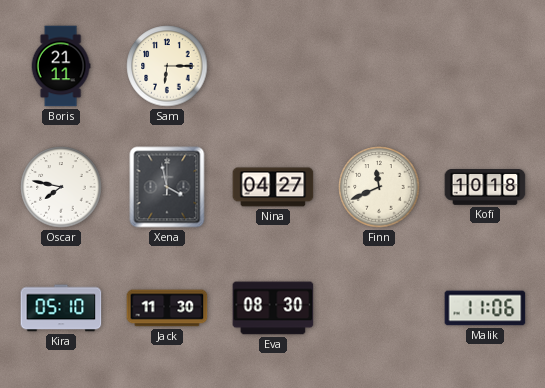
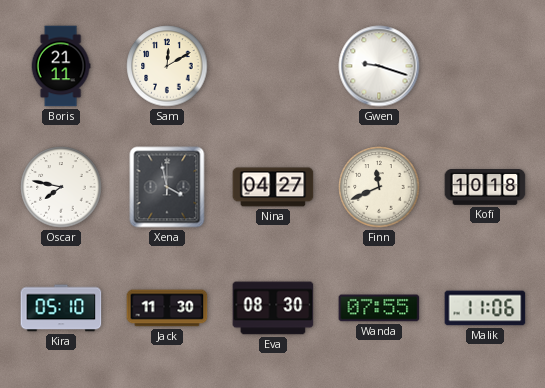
Sam: 6:15 -> 12:10 (167, 66)
Gwen: none -> 9:18 (379, 66)
Wanda: none -> 07:55 (379, 308)
